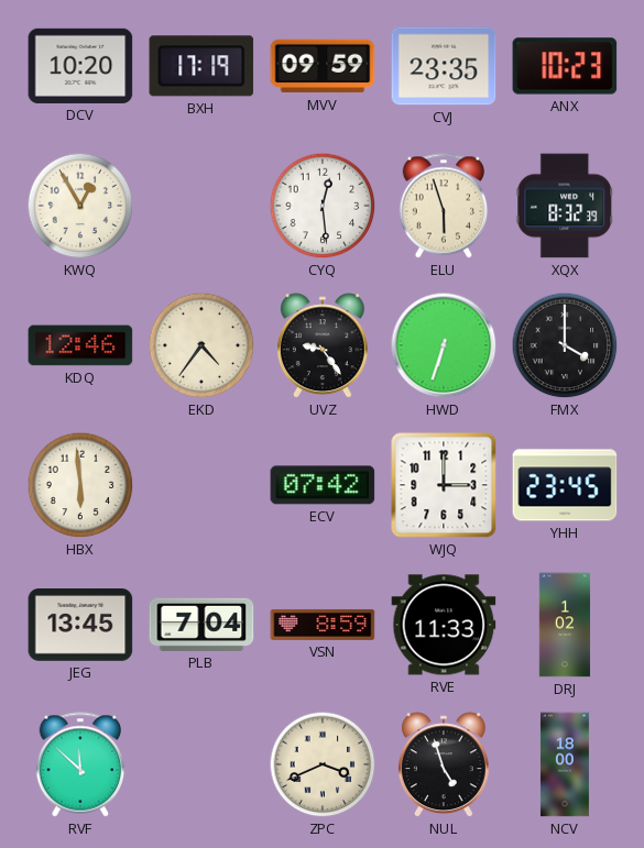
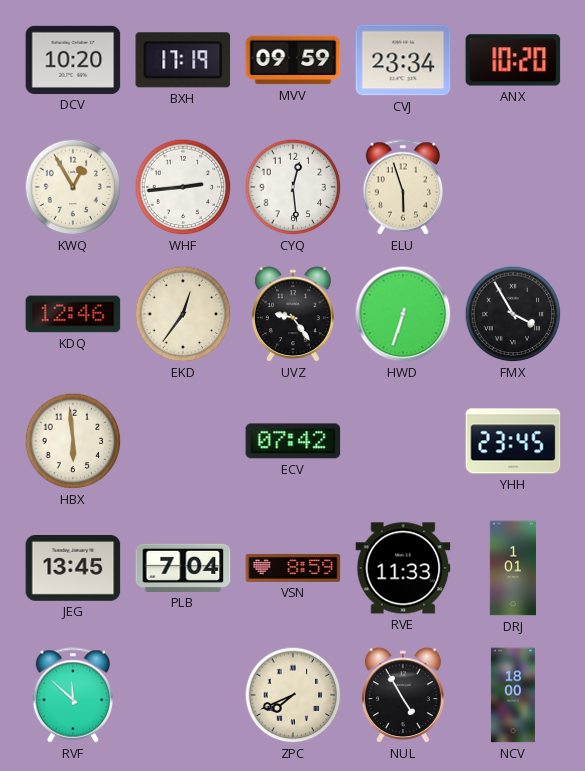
CVJ: 23:35 -> 23:34 (403, 60)
ANX: 10:23 -> 10:20 (513, 60)
WHF: none -> 2:44 (183, 187)
XQX: 8:32 -> none (565, 206)
EKD: 4:36 -> 12:36 (183, 314)
FMX: 4:00 -> 3:55 (513, 314)
WJQ: 3:00 -> none (444, 485)
DRJ: 1:02 -> 1:01 (513, 568)
ZPC: 3:41 -> 7:41 (293, 695)
NUL: 4:57 -> 4:55 (403, 696)
